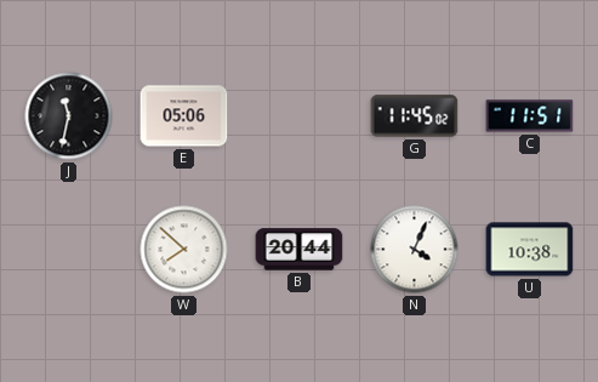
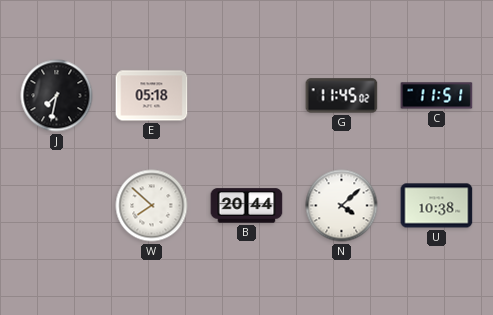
J: 11:32 -> 7:32 (57, 96)
E: 05:06 -> 05:18 (152, 96)
N: 4:04 -> 4:08 (342, 206)
